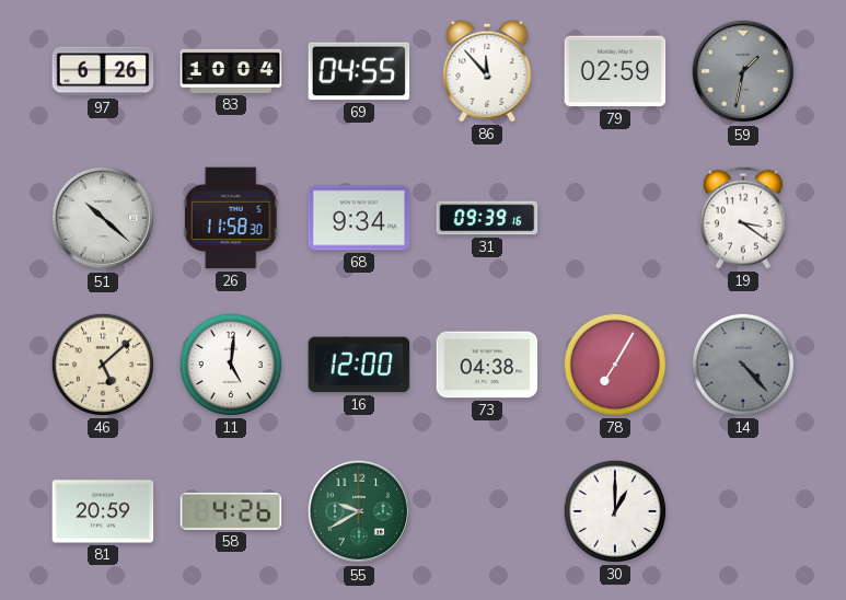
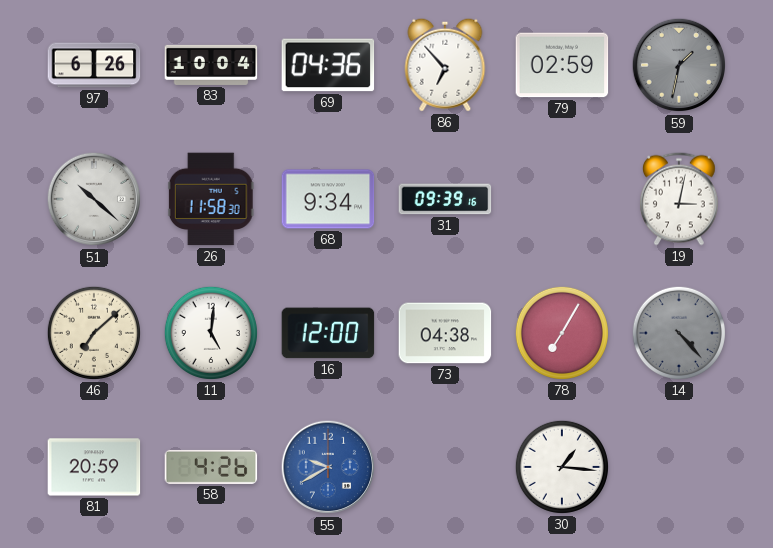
69: 04:55 -> 04:36 (328, 65)
86: 11:53 -> 6:53 (445, 65)
19: 3:21 -> 3:02 (680, 199)
46: 5:08 -> 7:08 (94, 333)
55 dial: green -> blue (328, 467)
30: 1:00 -> 1:16 (562, 467)
